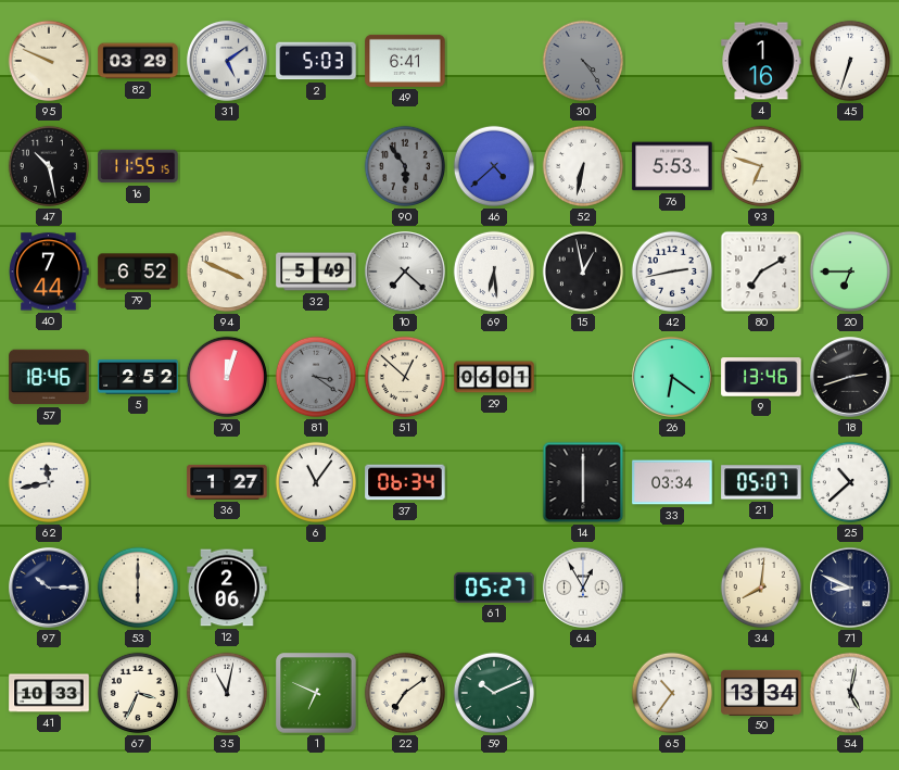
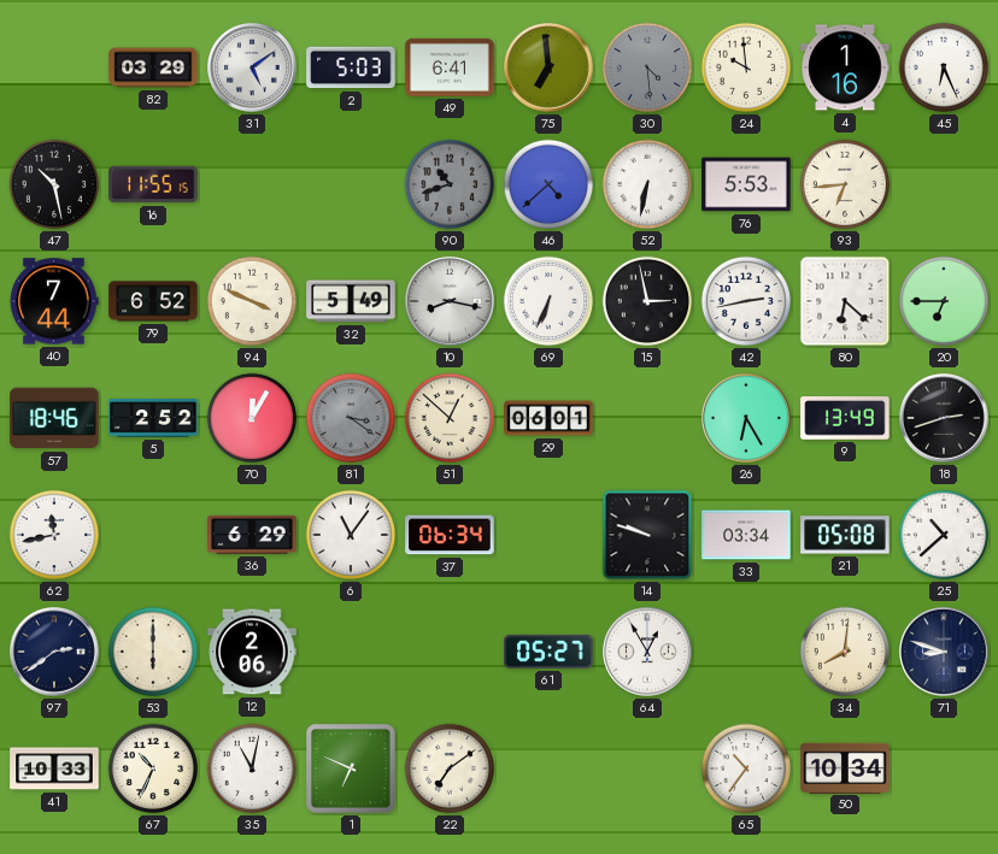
95: 9:49 -> none (49, 61)
75: none -> 6:59 (550, 69)
30: 4:24 -> 4:29 (647, 67)
24: none -> 9:59 (746, 67)
45: 6:33 -> 6:26 (944, 67)
90: 5:54 -> 10:42 (450, 184)
93: 6:48 -> 6:44 (845, 184)
10: 7:22 -> 8:17 (451, 302)
69: 6:29 -> 6:34 (548, 301)
15: 12:58 -> 2:58 (647, 301)
80: 7:10 -> 6:22 (845, 301)
70: 12:03 -> 12:05 (252, 418)
26: 6:21 -> 6:25 (747, 419)
9: 13:46 -> 13:49 (845, 418)
36: 1:27 -> 6:29 (252, 535)
14: 6:00 -> 9:48 (647, 535)
21: 05:07 -> 05:08 (845, 535)
97: 10:15 -> 2:39 (55, 653)
71: 8:49 -> 8:48 (945, 653)
67: 3:34 -> 10:34 (153, 768)
59: 10:11 -> none (494, 693)
50: 13:34 -> 10:34 (845, 767)
54: 5:02 -> none (850, 693)
